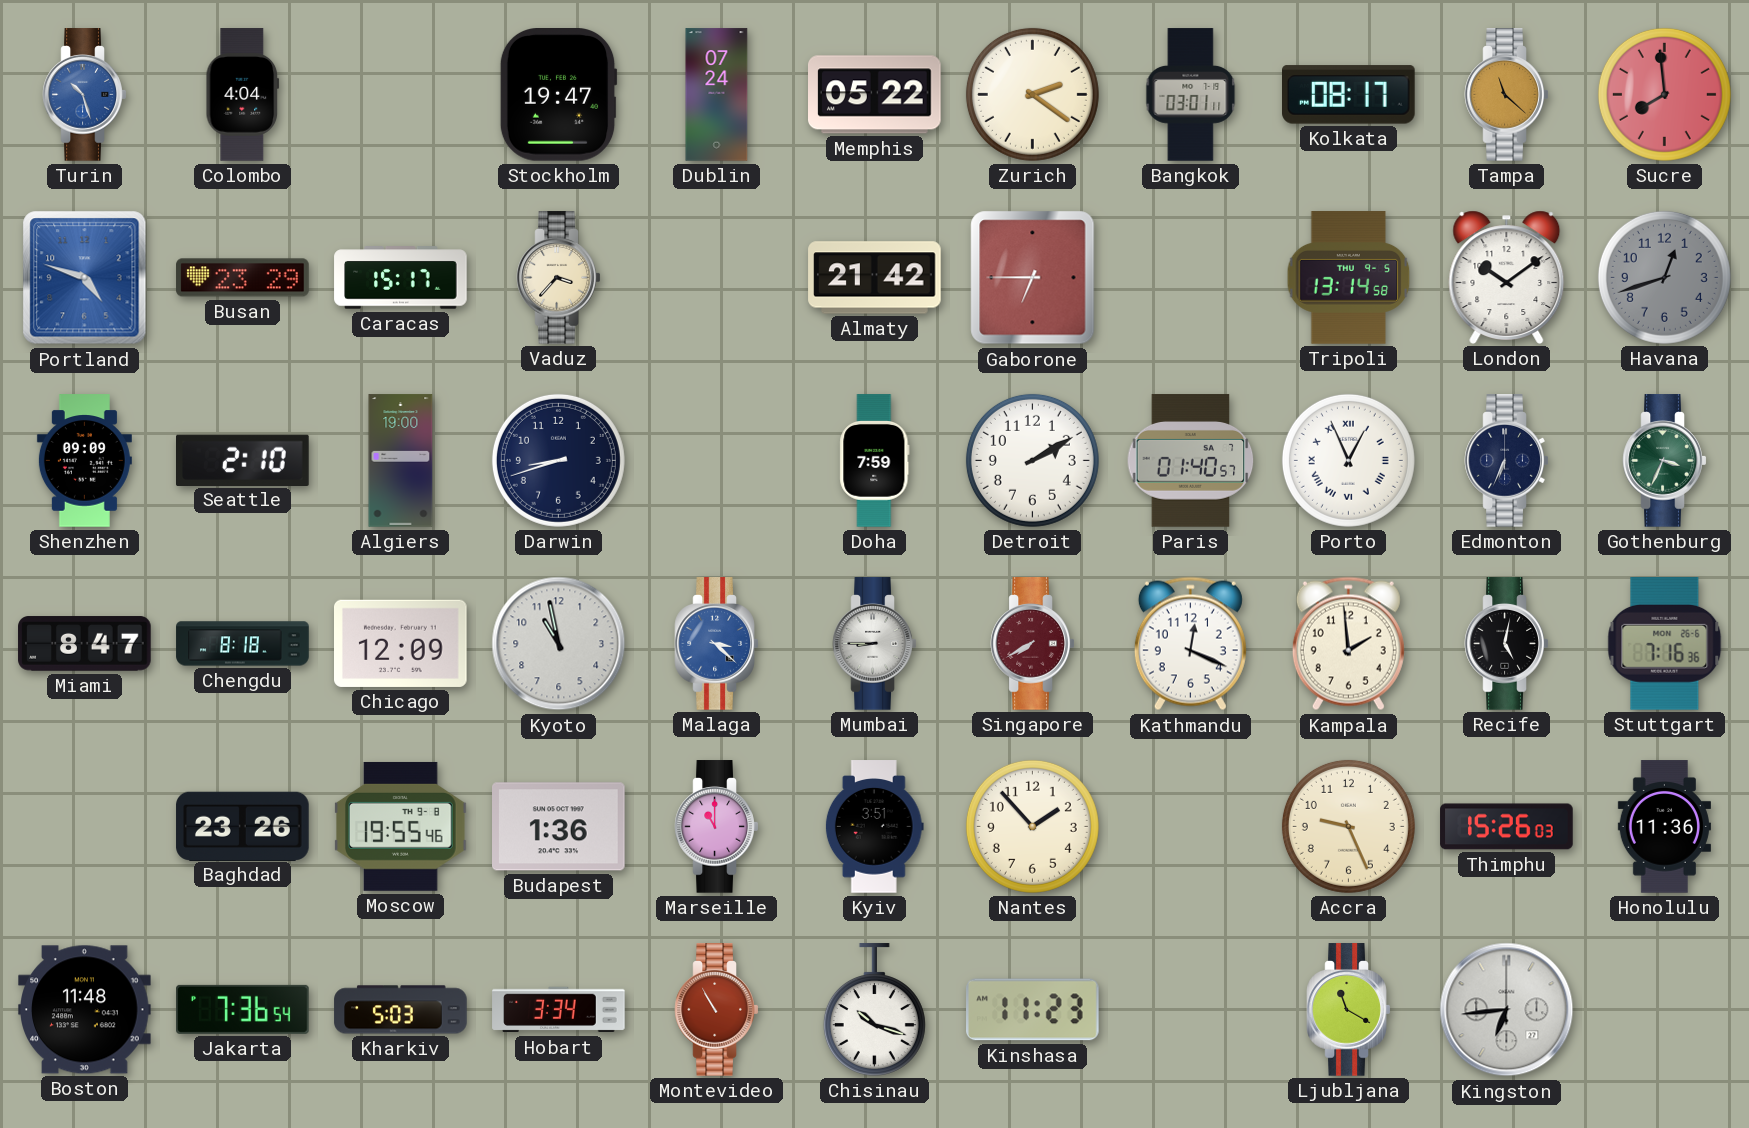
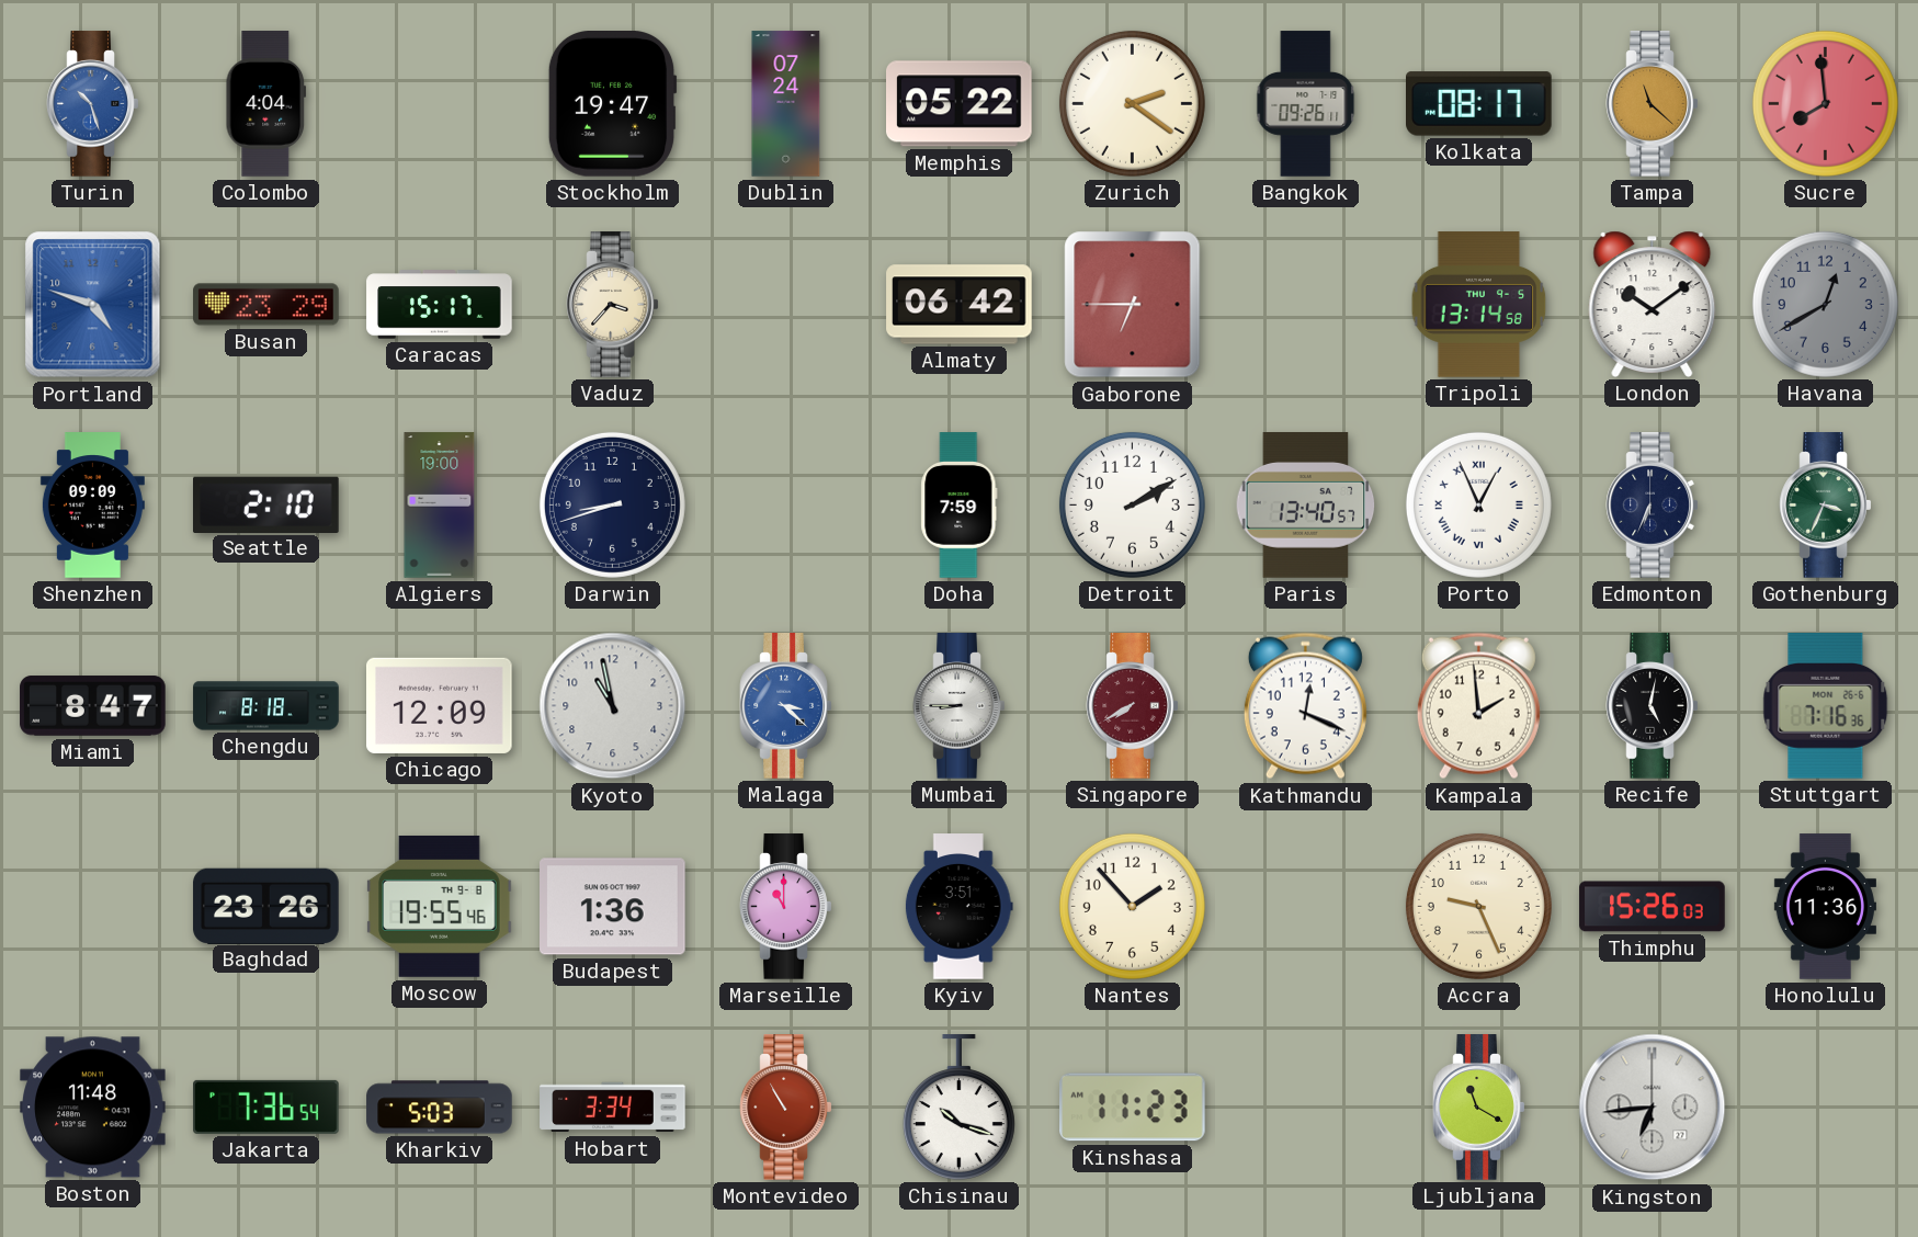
Bangkok: 03:01 -> 09:26 (1306, 104)
Almaty: 21:42 -> 06:42 (960, 305)
Havana: 12:42 -> 12:40 (1825, 304)
Paris: 01:40 -> 13:40 (1306, 506)
